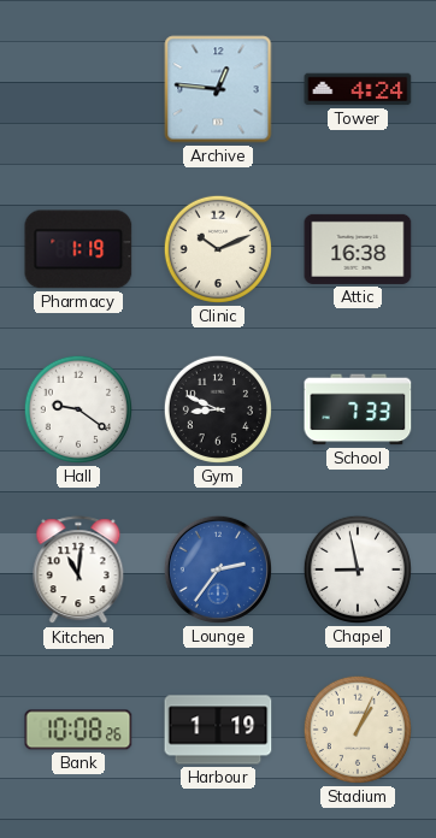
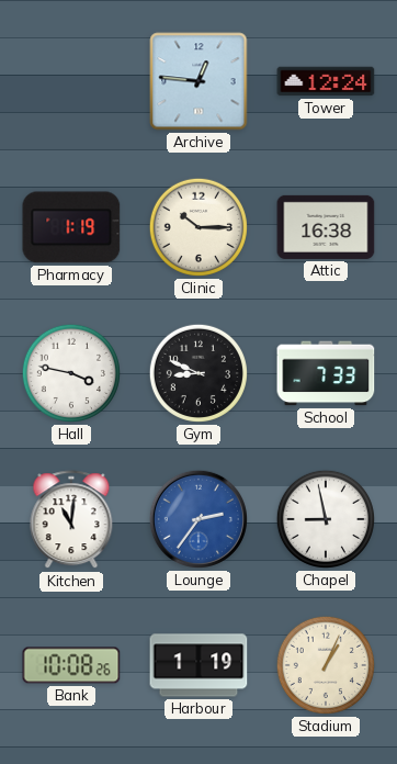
Tower: 4:24 -> 12:24 (326, 81)
Clinic: 10:11 -> 10:15 (198, 227)
Hall: 9:21 -> 3:47 (71, 373)
